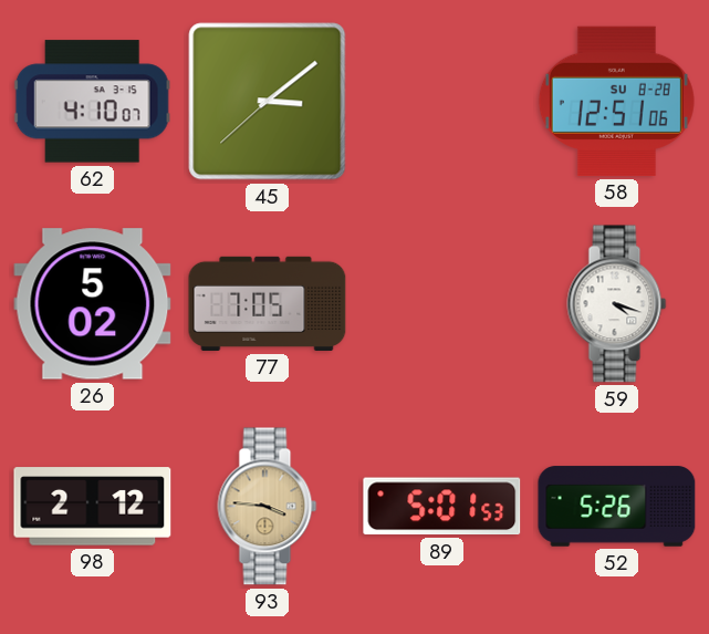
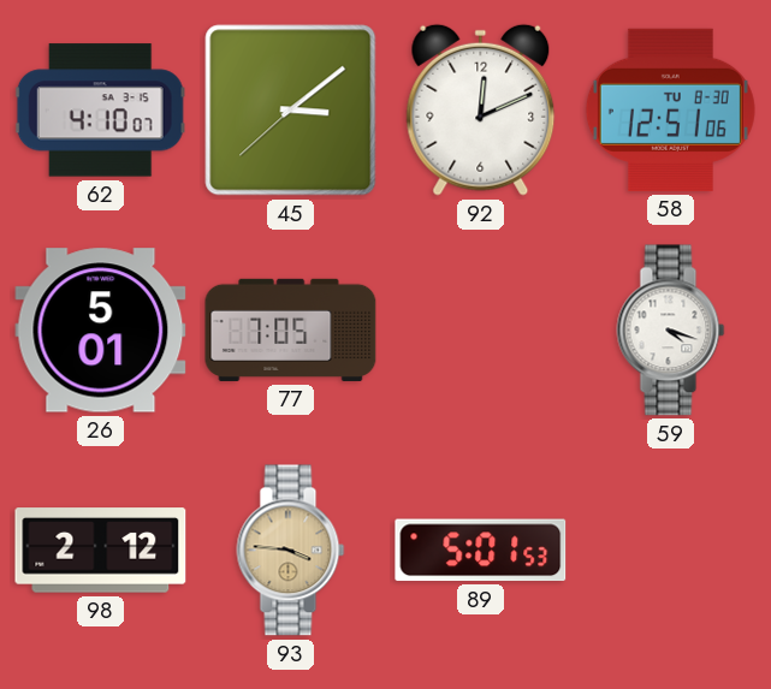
92: none -> 12:11 (481, 109)
58 date: SU 8-28 -> TU 8-30 (670, 109)
26: 5:02 -> 5:01 (101, 331)
52: 5:26 -> none (617, 507)
